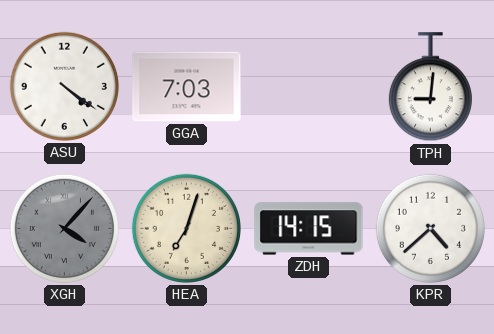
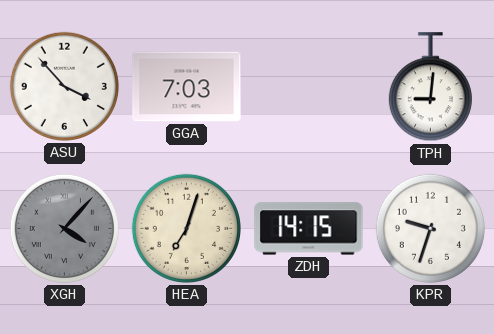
ASU: 4:21 -> 3:53 (64, 86)
KPR: 4:38 -> 9:33 (430, 228)
